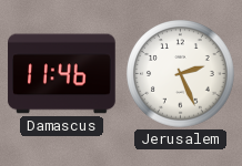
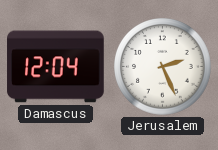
Damascus: 11:46 -> 12:04 (56, 67)
